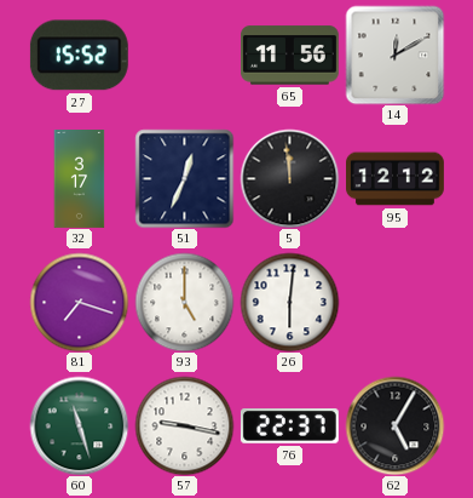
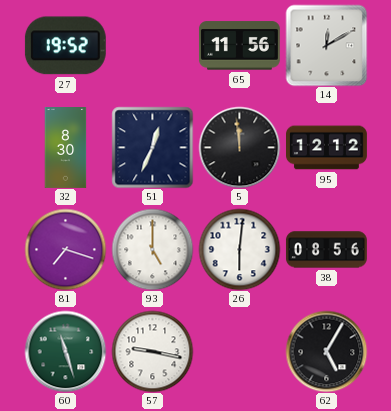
27: 15:52 -> 19:52 (65, 46)
32: 3:17 -> 8:30 (66, 148)
38: none -> 08:56 (326, 250)
76: 22:37 -> none (289, 427)
